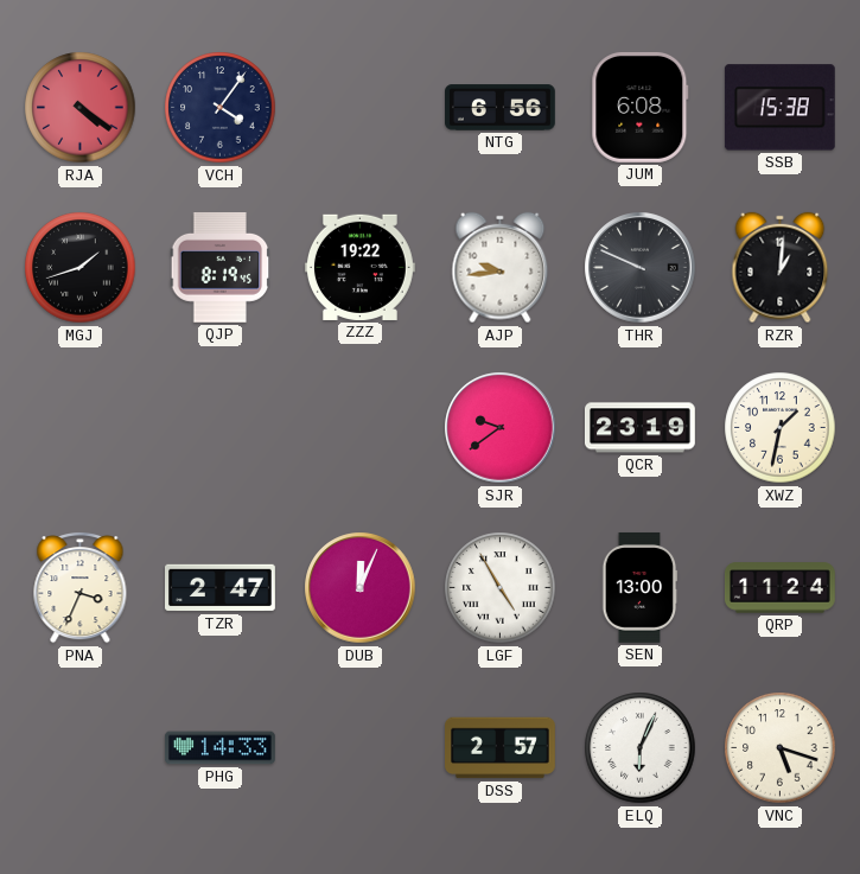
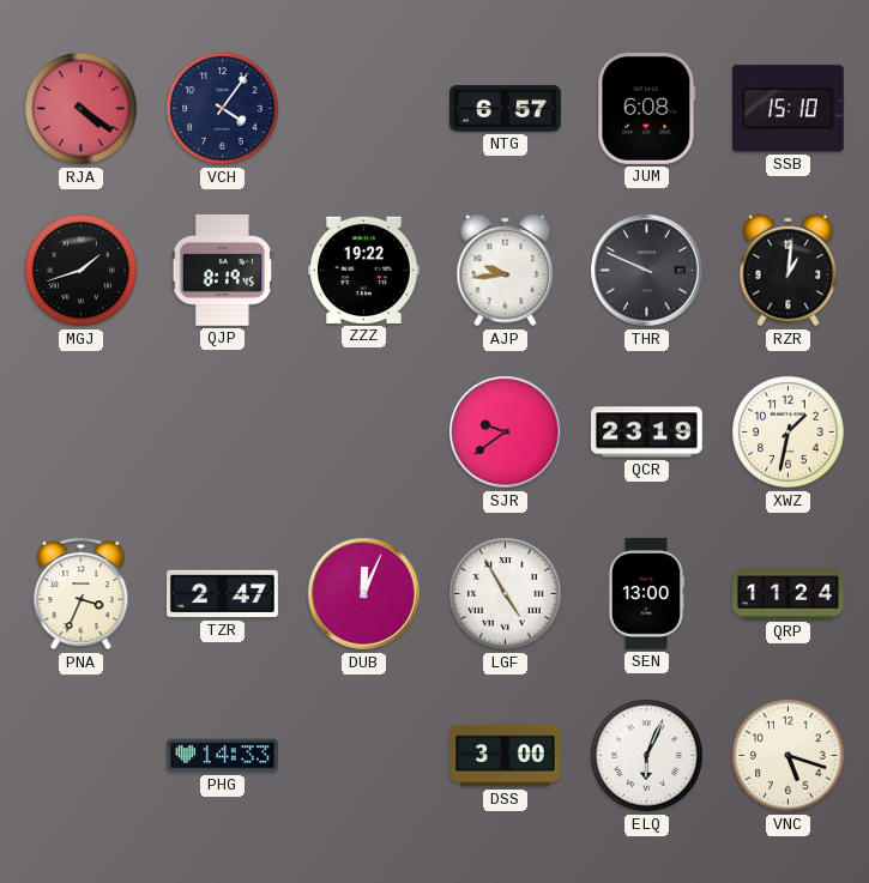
NTG: 6:56 -> 6:57 (506, 109)
SSB: 15:38 -> 15:10 (787, 109)
DSS: 2:57 -> 3:00 (506, 756)
